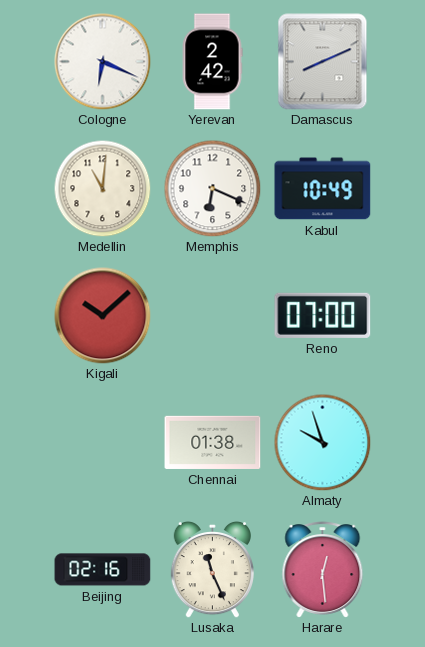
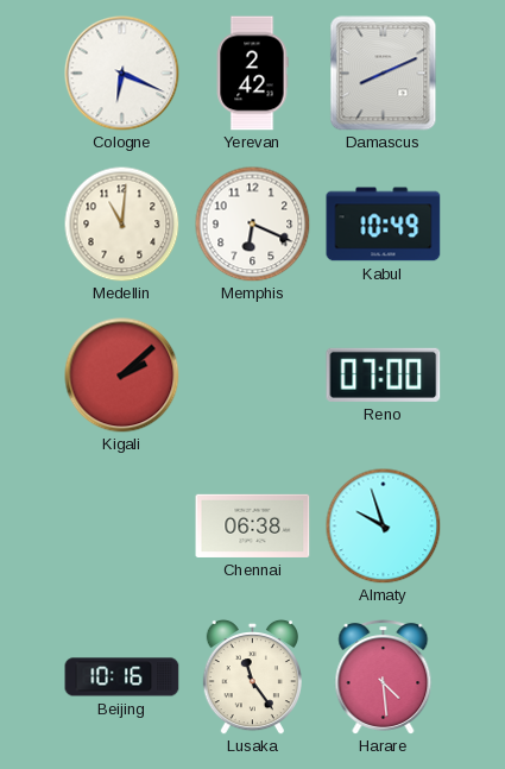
Kigali: 10:08 -> 2:08 (122, 376)
Chennai: 01:38 -> 06:38 (253, 525)
Beijing: 02:16 -> 10:16 (122, 677)
Lusaka: 11:26 -> 11:24 (252, 676)
Harare: 12:29 -> 4:29 (384, 677)
